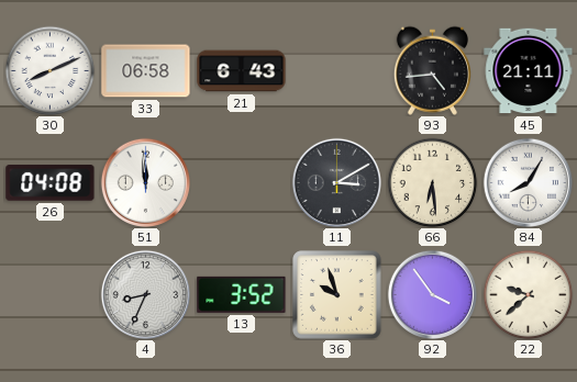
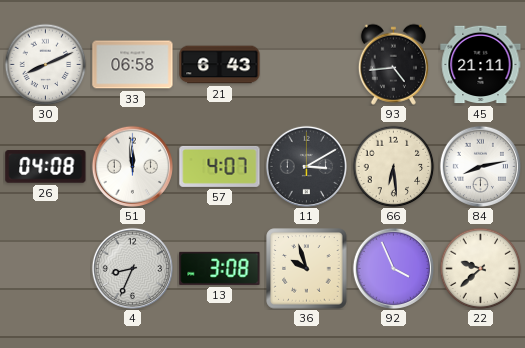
57: none -> 4:07 (220, 166)
84: 8:05 -> 8:13 (480, 166)
13: 3:52 -> 3:08 (220, 268)
92: 3:54 -> 3:56 (393, 268)
